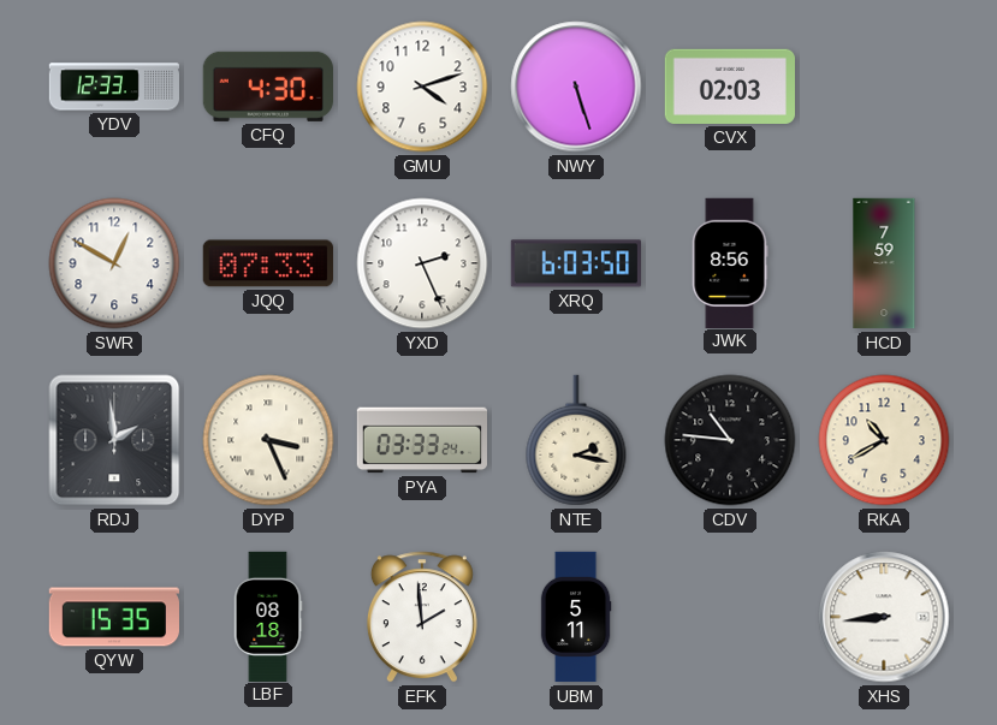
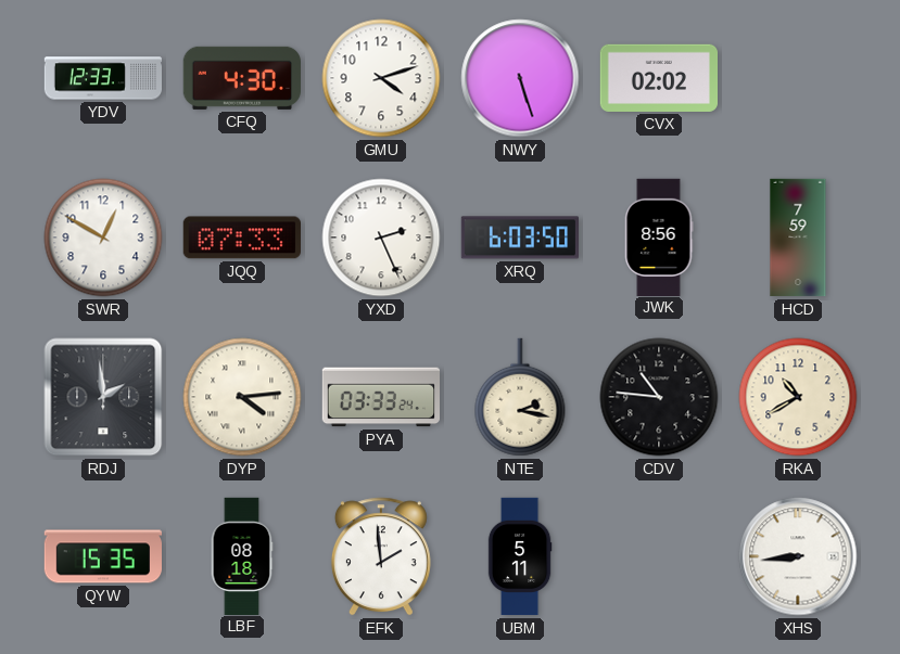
CVX: 02:03 -> 02:02 (658, 78)
DYP: 3:26 -> 4:14 (242, 397)
